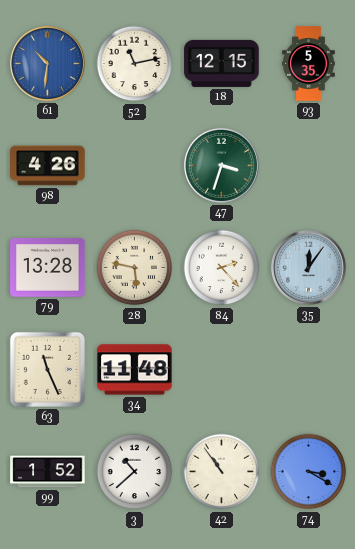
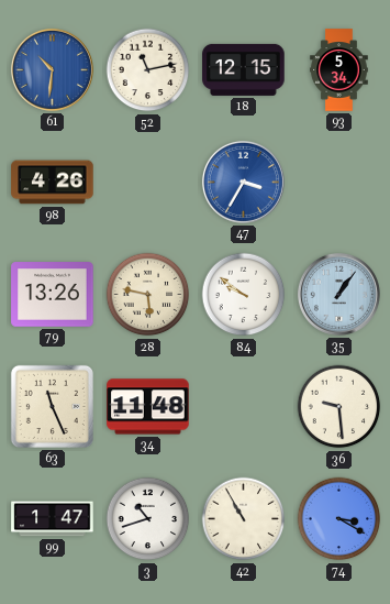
93: 5:35 -> 5:34 (339, 70)
47: 3:33 -> 3:35 (243, 182)
47 dial: green -> blue (243, 182)
79: 13:28 -> 13:26 (53, 295)
84: 2:23 -> 9:51 (244, 295)
35: 12:06 -> 1:06 (338, 294)
36: none -> 9:29 (339, 407)
99: 1:52 -> 1:47 (53, 519)
3: 10:38 -> 10:42 (148, 519)
42: 10:54 -> 10:55 (244, 519)
